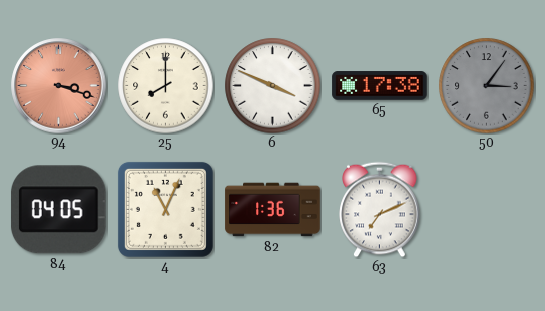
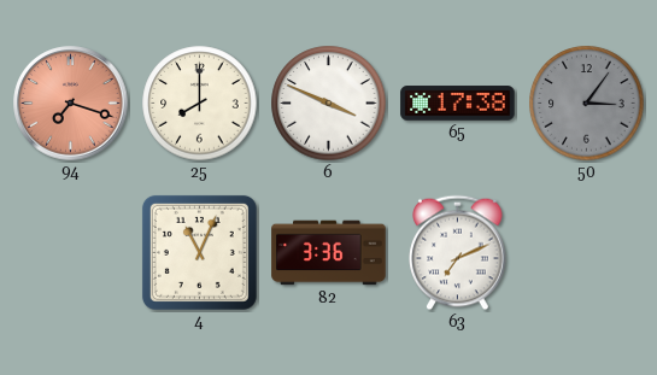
94: 3:18 -> 7:18 (71, 104)
84: 04:05 -> none (58, 210)
82: 1:36 -> 3:36 (329, 253)
